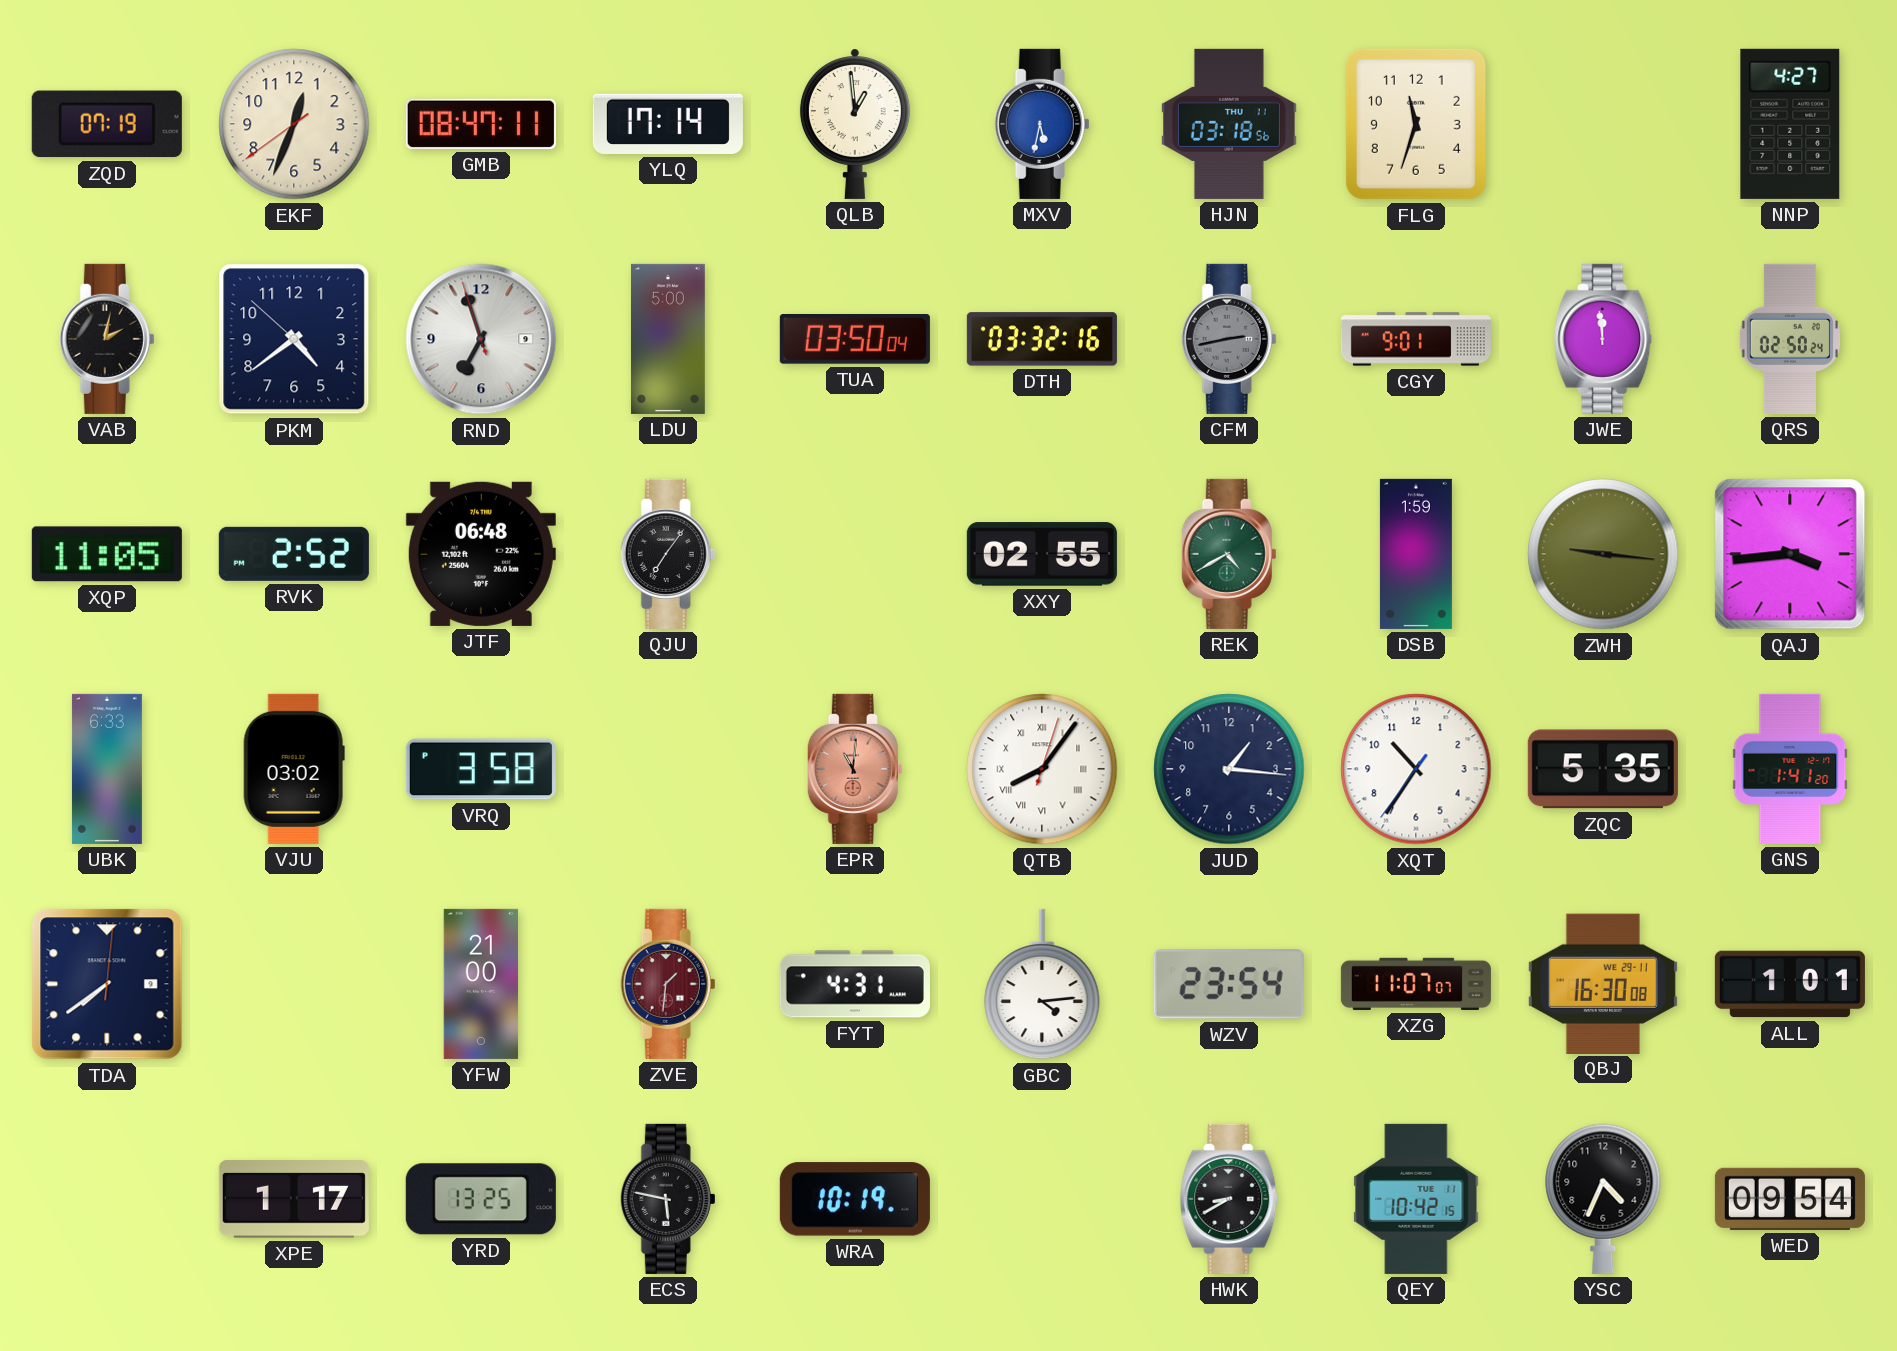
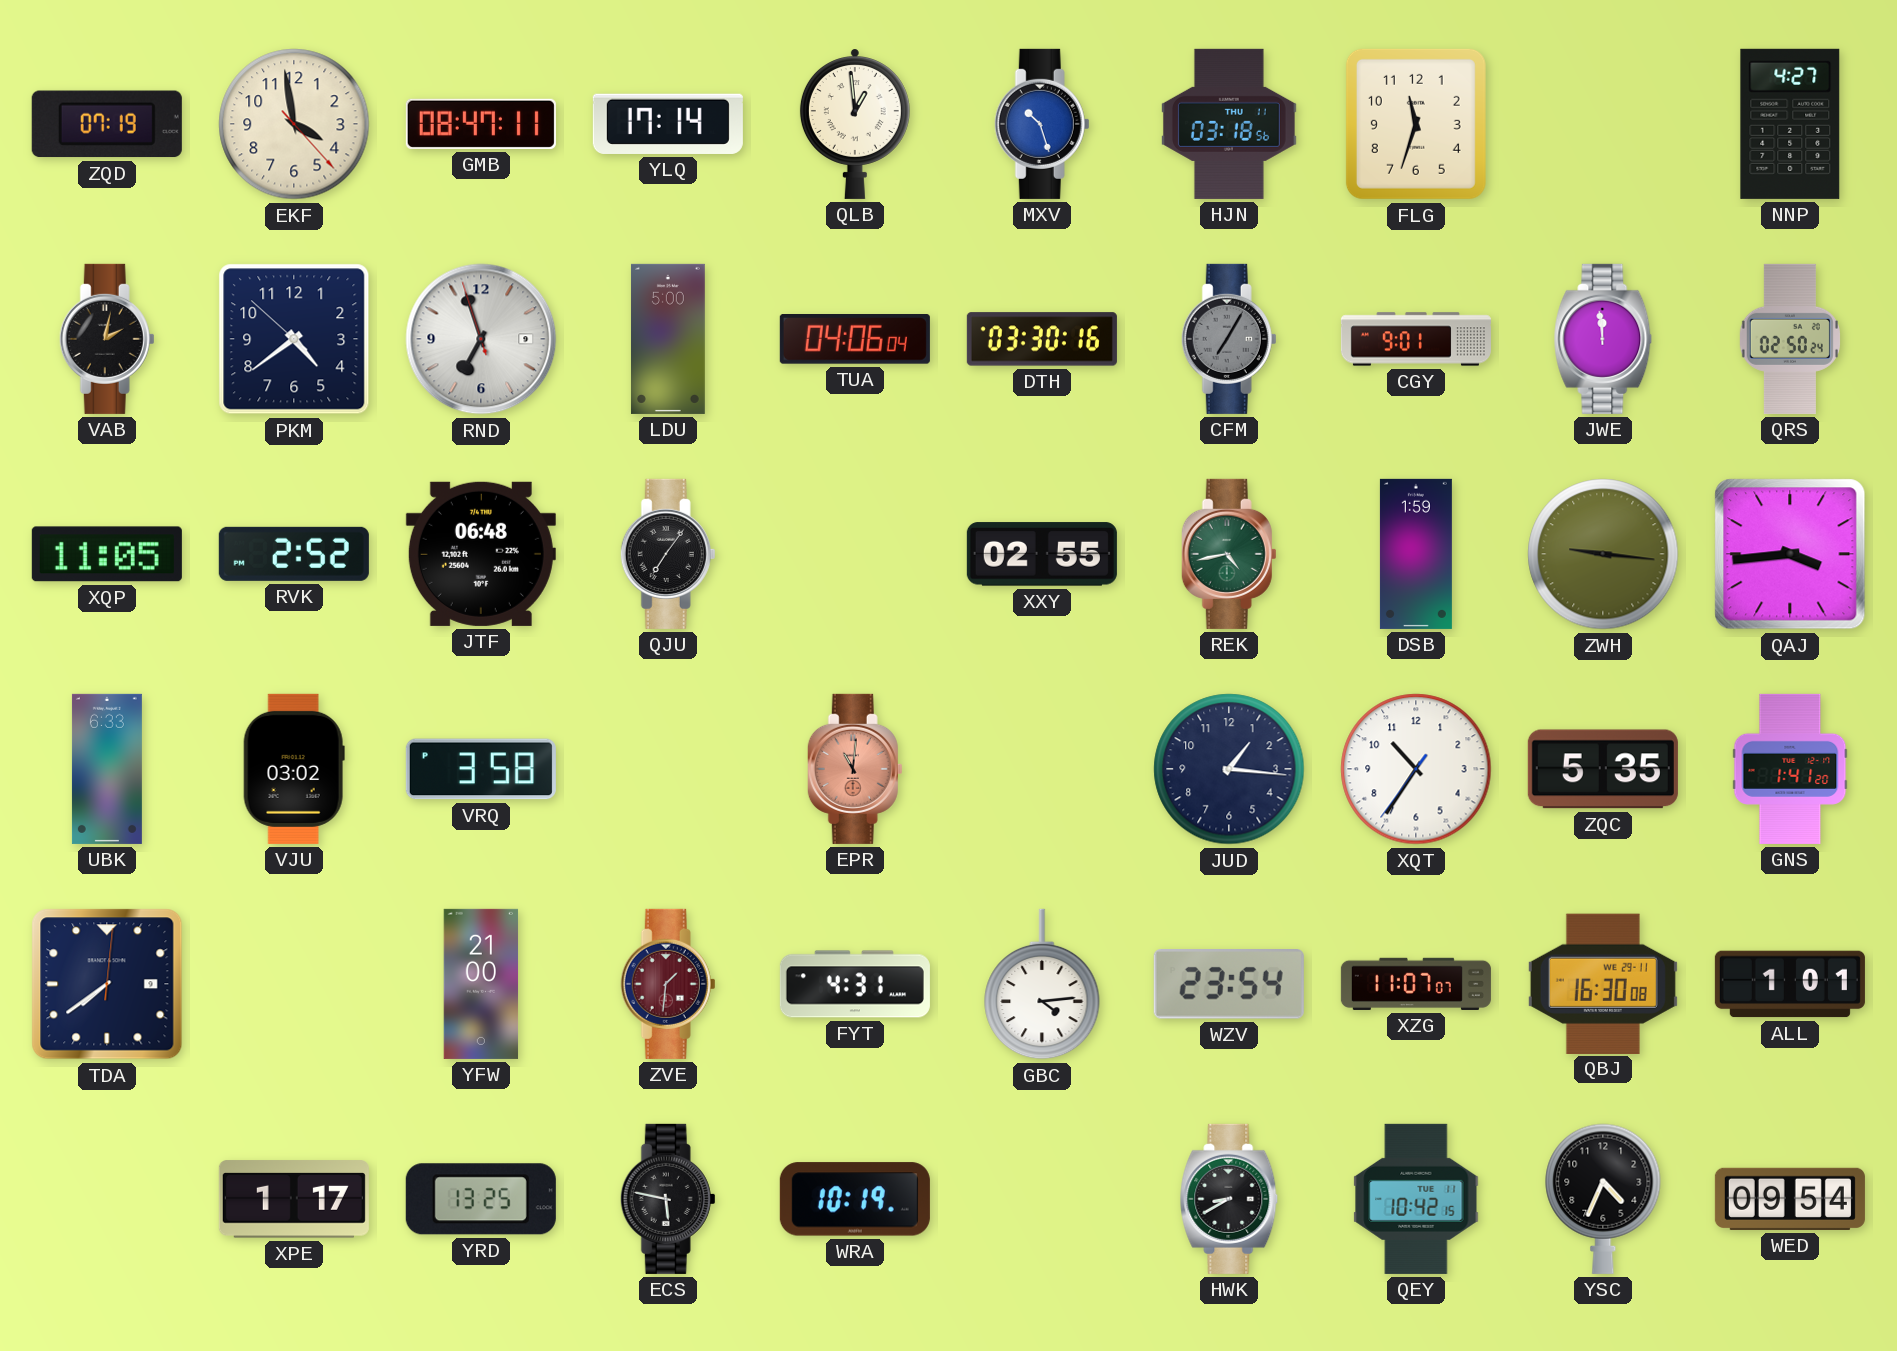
EKF: 12:33 -> 3:58 (294, 124)
MXV: 5:32 -> 10:27 (1042, 124)
TUA: 03:50 -> 04:06 (855, 340)
DTH: 03:32 -> 03:30 (1042, 339)
CFM: 2:43 -> 7:05 (1229, 339)
REK: 4:40 -> 4:43 (1229, 554)
QTB: 8:06 -> none (1042, 769)
